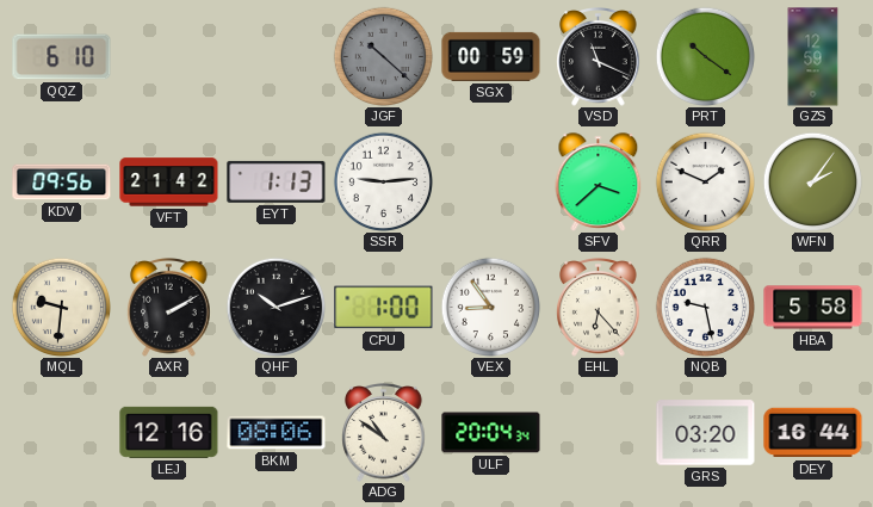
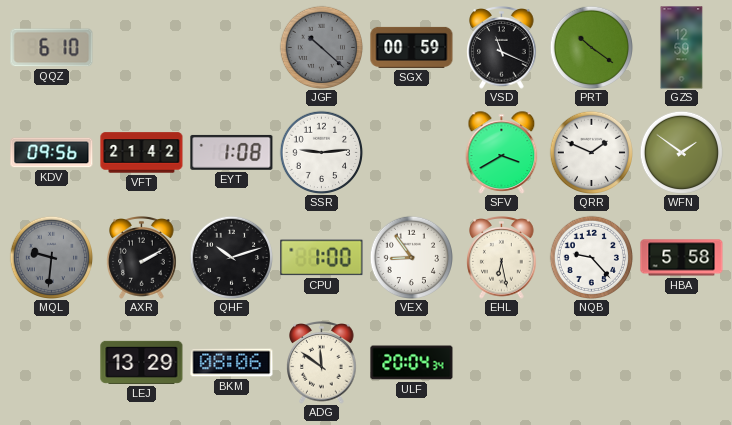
EYT: 1:13 -> 1:08 (232, 152)
SFV: 3:38 -> 3:40 (502, 153)
WFN: 2:06 -> 1:51 (681, 152)
MQL dial: cream -> grey (51, 257)
EHL: 6:23 -> 6:28 (502, 258)
NQB: 9:28 -> 9:23 (591, 257)
LEJ: 12:16 -> 13:29 (142, 362)
ADG: 10:51 -> 11:51 (322, 363)
GRS: 03:20 -> none (706, 433)
DEY: 16:44 -> none (813, 433)
